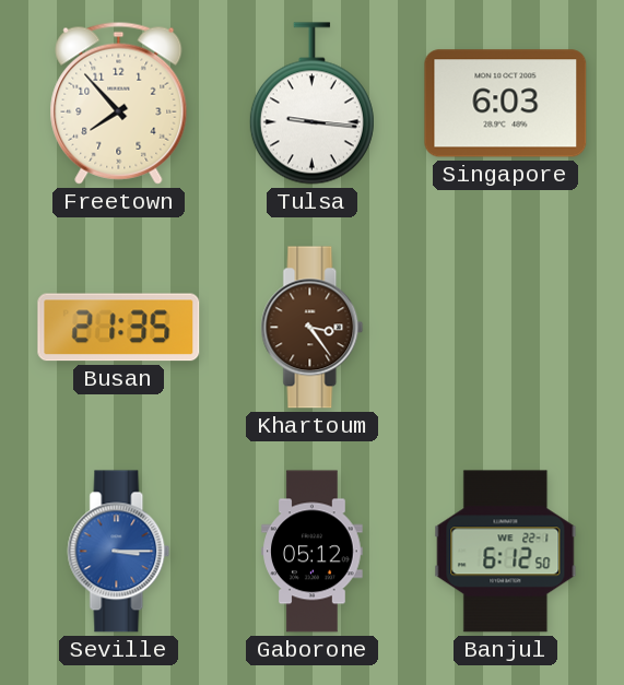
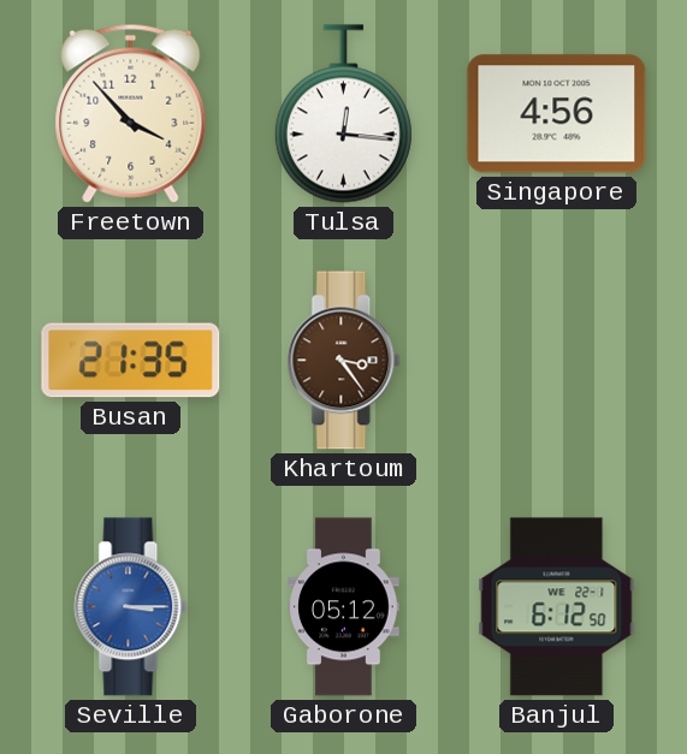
Freetown: 7:53 -> 3:53 (131, 113)
Tulsa: 9:16 -> 12:16 (343, 114)
Singapore: 6:03 -> 4:56 (557, 114)
